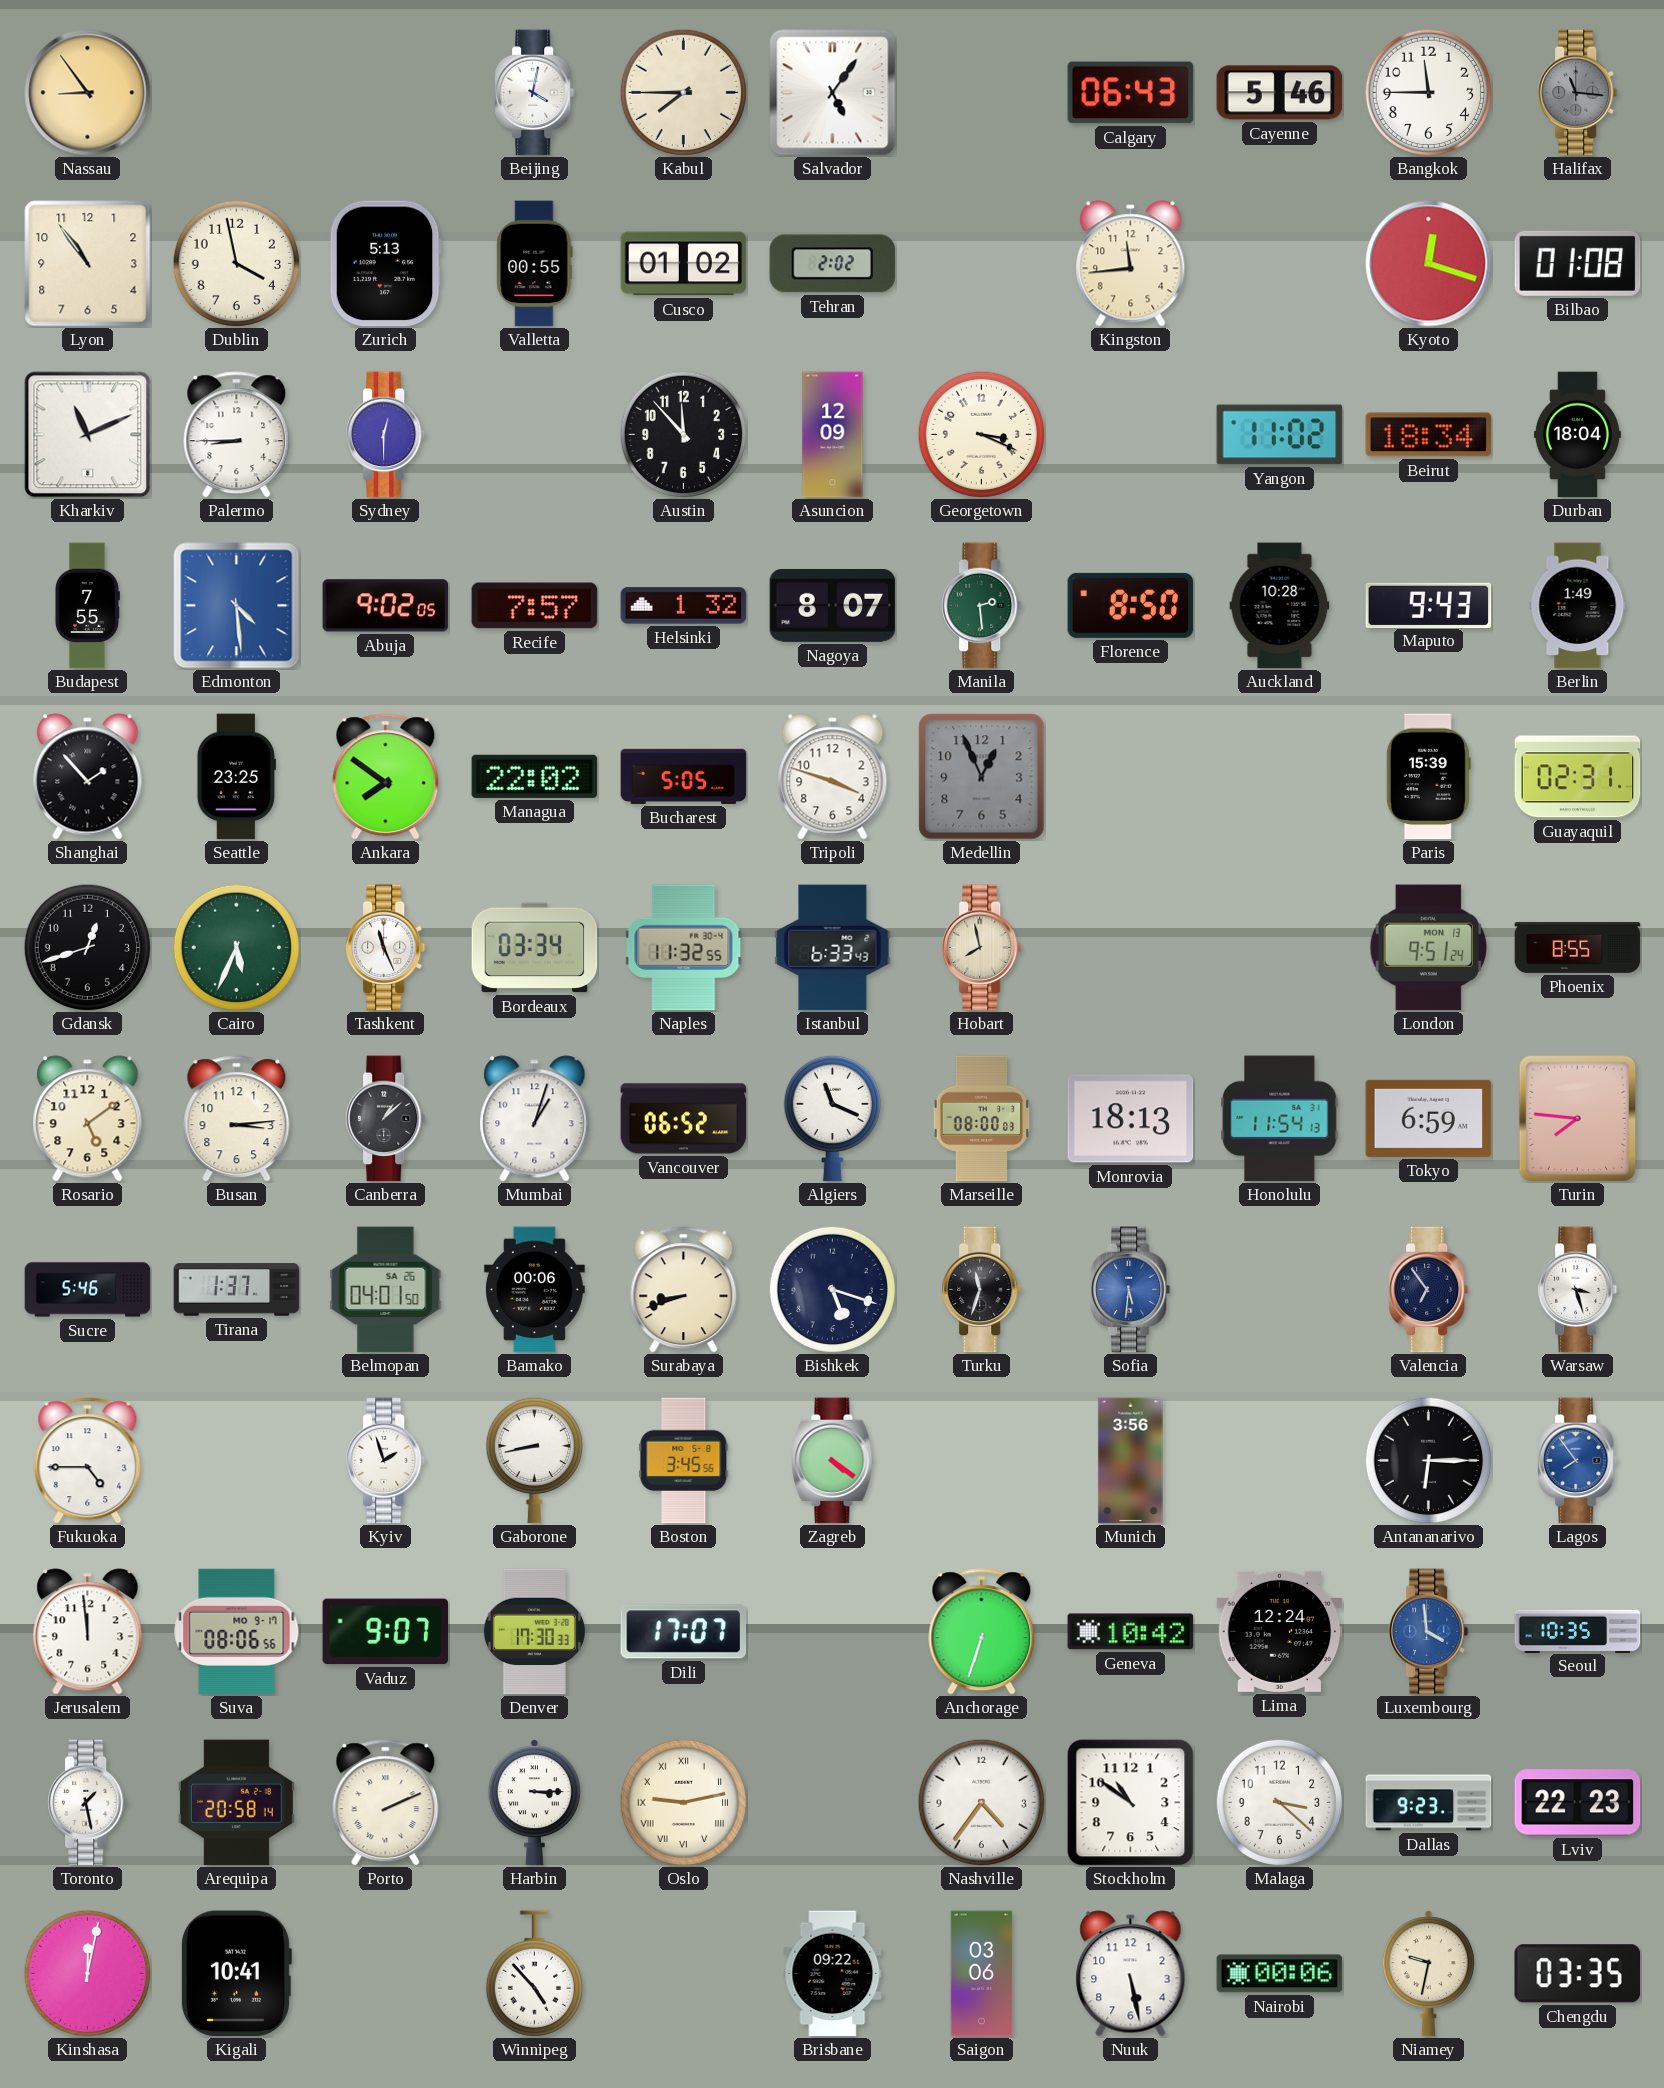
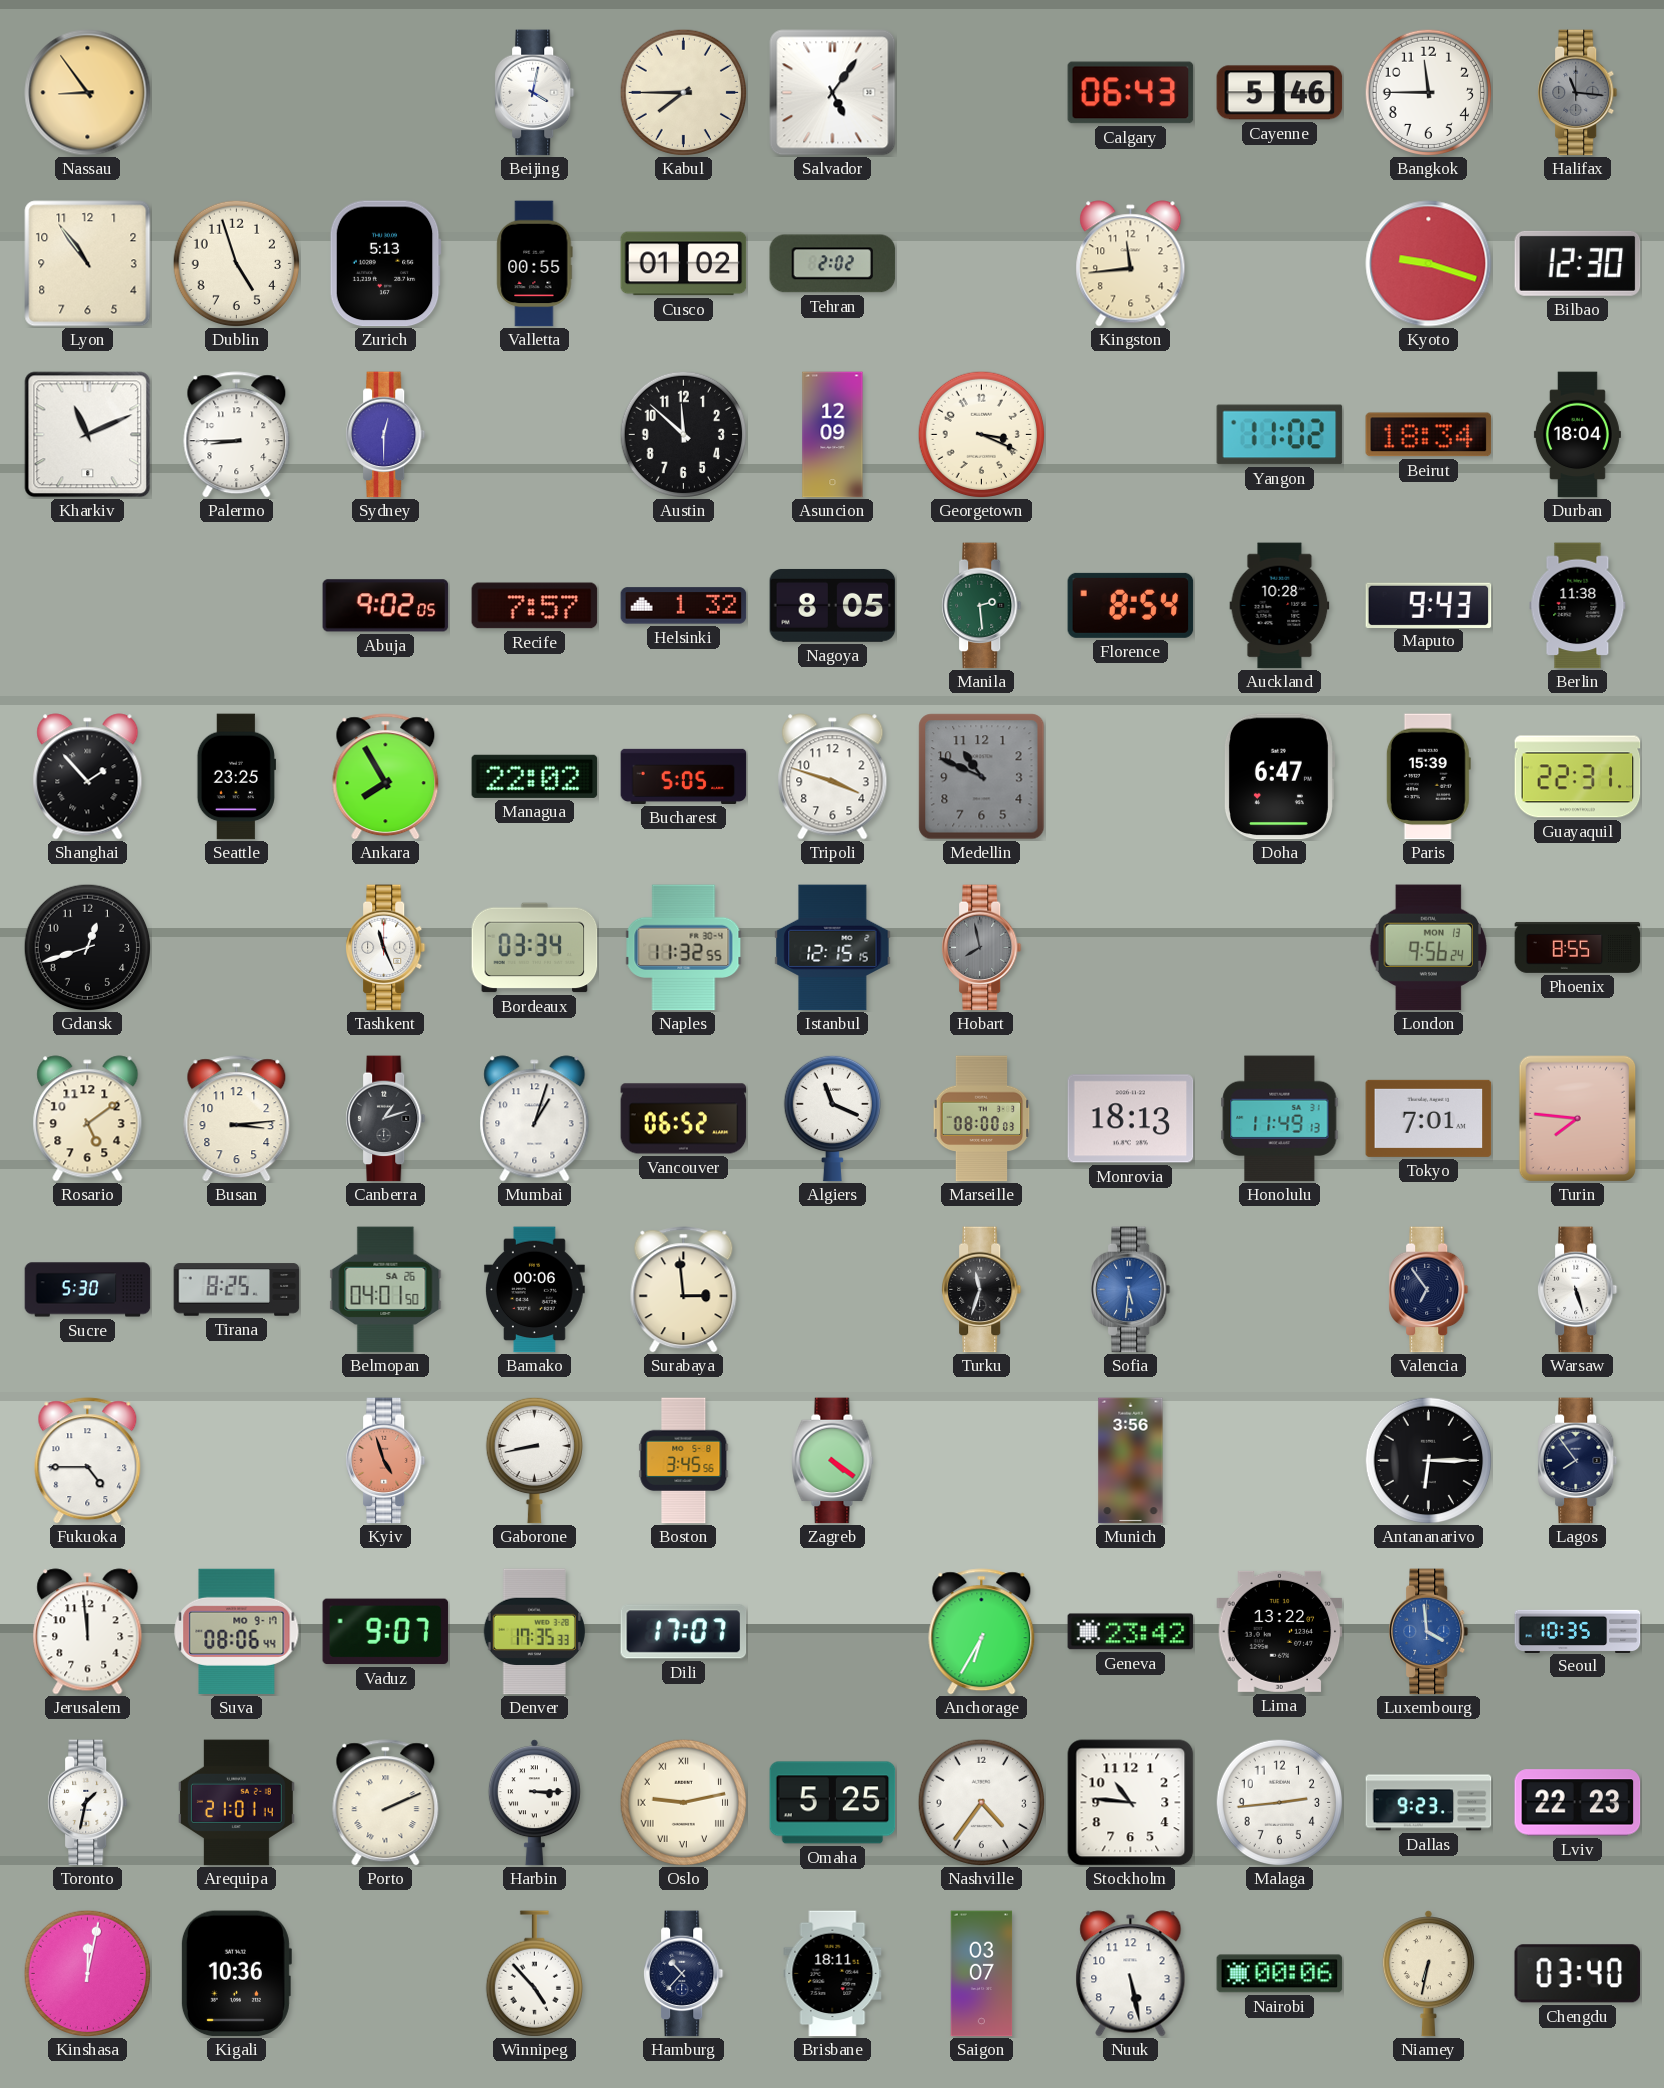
Dublin: 3:58 -> 4:57 (236, 263)
Kyoto: 12:18 -> 9:18 (1429, 264)
Bilbao: 01:08 -> 12:30 (1578, 263)
Austin: 11:53 -> 11:52 (683, 434)
Budapest: 7:55 -> none (87, 606)
Edmonton: 4:29 -> none (237, 606)
Nagoya: 8:07 -> 8:05 (833, 605)
Florence: 8:50 -> 8:54 (1131, 605)
Berlin: 1:49 -> 11:38 (1578, 606)
Ankara: 7:51 -> 7:55 (386, 777)
Medellin: 12:56 -> 10:49 (982, 777)
Doha: none -> 6:47 (1279, 777)
Guayaquil: 02:31 -> 22:31 (1578, 777)
Cairo: 5:34 -> none (236, 947)
Istanbul: 6:33 -> 12:15 (833, 948)
Hobart dial: cream -> grey (982, 948)
London: 9:51 -> 9:56 (1429, 948)
Canberra: 1:08 -> 1:12 (386, 1119)
Honolulu: 11:54 -> 11:49 (1280, 1119)
Tokyo: 6:59 -> 7:01 (1429, 1118)
Sucre: 5:46 -> 5:30 (88, 1290)
Tirana: 1:37 -> 8:25 (237, 1290)
Surabaya: 8:42 -> 2:59 (684, 1290)
Bishkek: 5:18 -> none (832, 1289)
Warsaw: 3:27 -> 5:27 (1578, 1290)
Kyiv: 1:57 -> 4:57 (386, 1461)
Kyiv dial: white -> salmon (386, 1461)
Lagos dial: blue -> navy (1578, 1461)
Suva: 08:06:56 -> 08:06:44 (237, 1631)
Denver: 17:30 -> 17:35 (534, 1632)
Anchorage: 6:33 -> 6:35 (982, 1632)
Geneva: 10:42 -> 23:42 (1131, 1632)
Lima: 12:24 -> 13:22 (1280, 1631)
Toronto: 1:28 -> 1:32 (88, 1803)
Arequipa: 20:58 -> 21:01 (236, 1803)
Omaha: none -> 5:25 (833, 1803)
Stockholm: 10:51 -> 10:46 (1131, 1803)
Malaga: 3:22 -> 2:44 (1279, 1802)
Kigali: 10:41 -> 10:36 (236, 1974)
Hamburg: none -> 10:37 (684, 1974)
Brisbane: 09:22 -> 18:11 (833, 1974)
Saigon: 03:06 -> 03:07 (982, 1974)
Niamey: 9:32 -> 6:32 (1428, 1974)
Chengdu: 03:35 -> 03:40 (1578, 1974)
